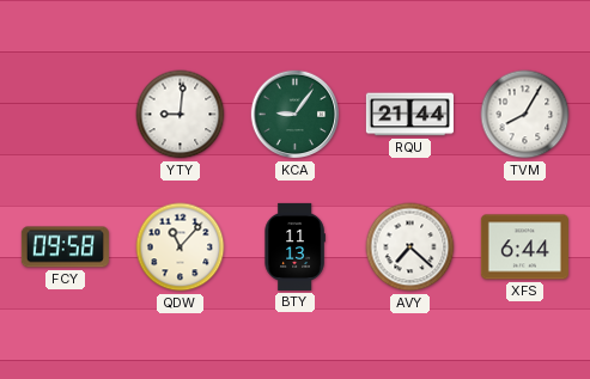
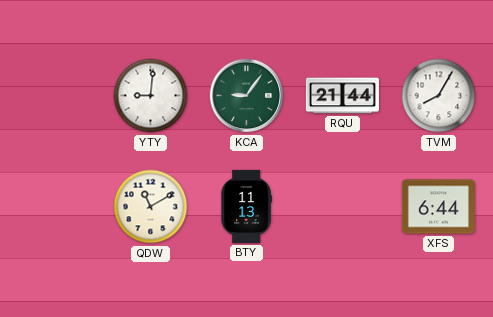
FCY: 09:58 -> none (65, 247)
QDW: 11:07 -> 11:10 (151, 207)
AVY: 7:22 -> none (410, 247)
